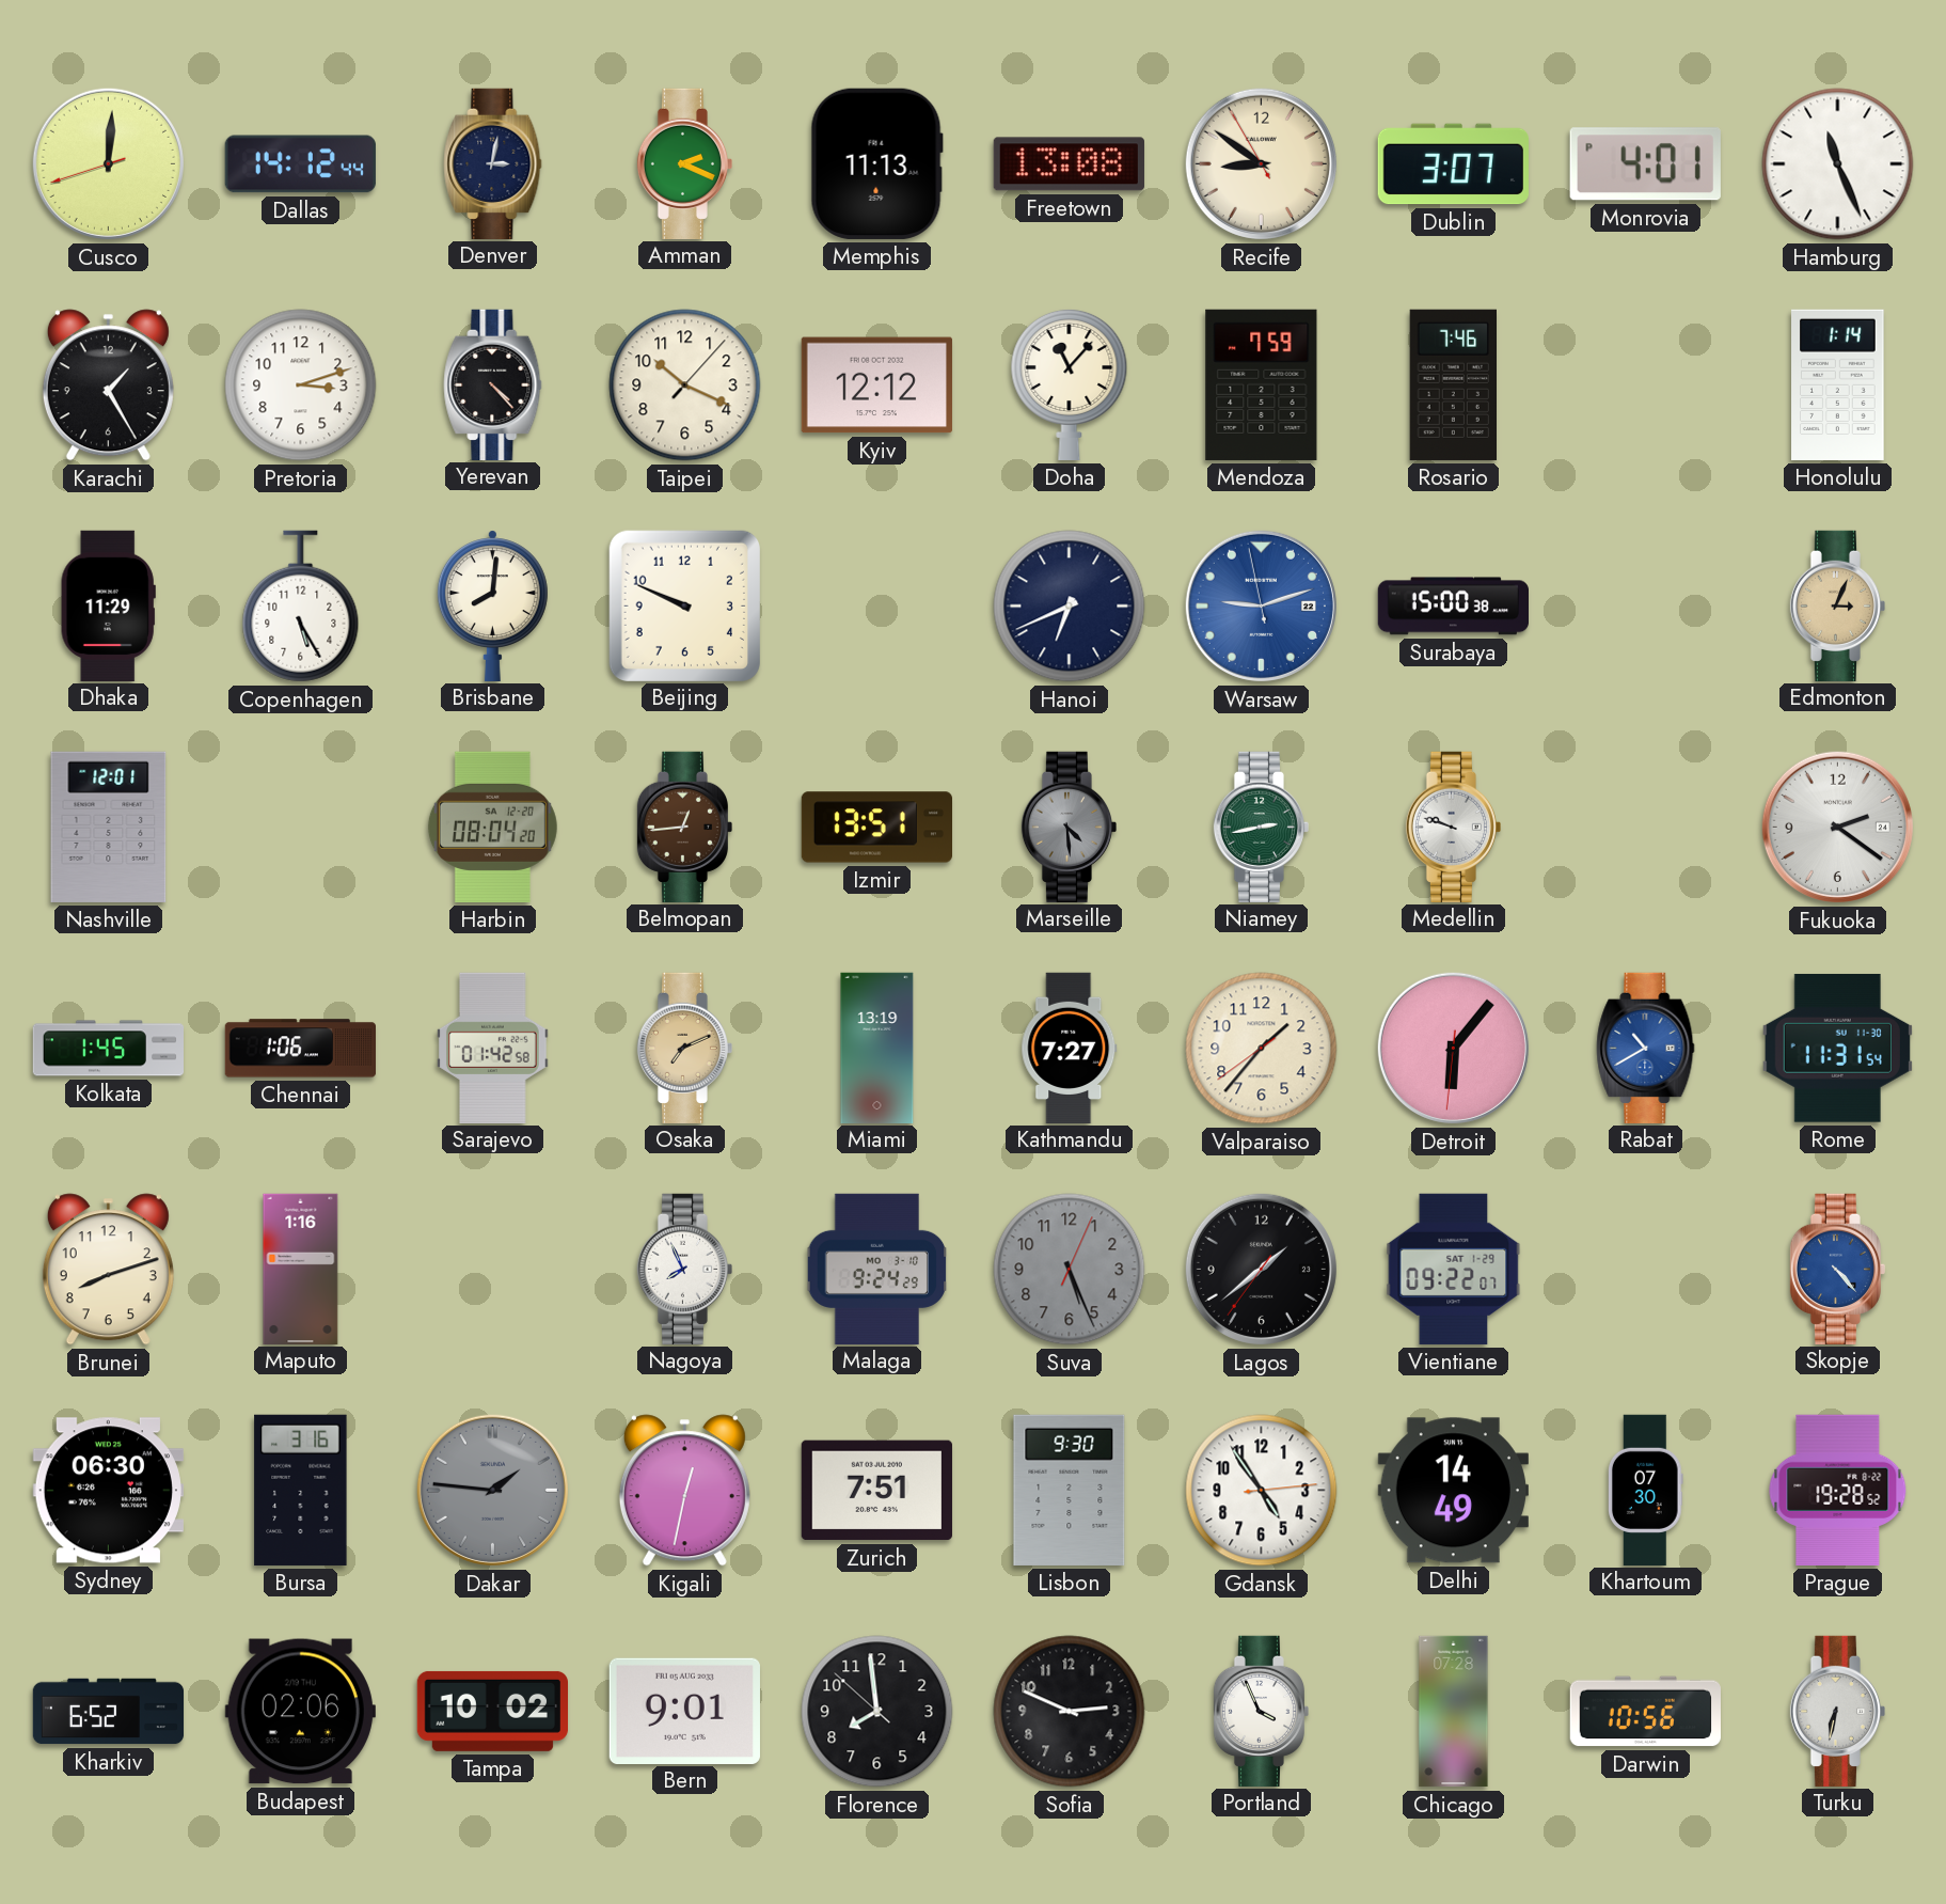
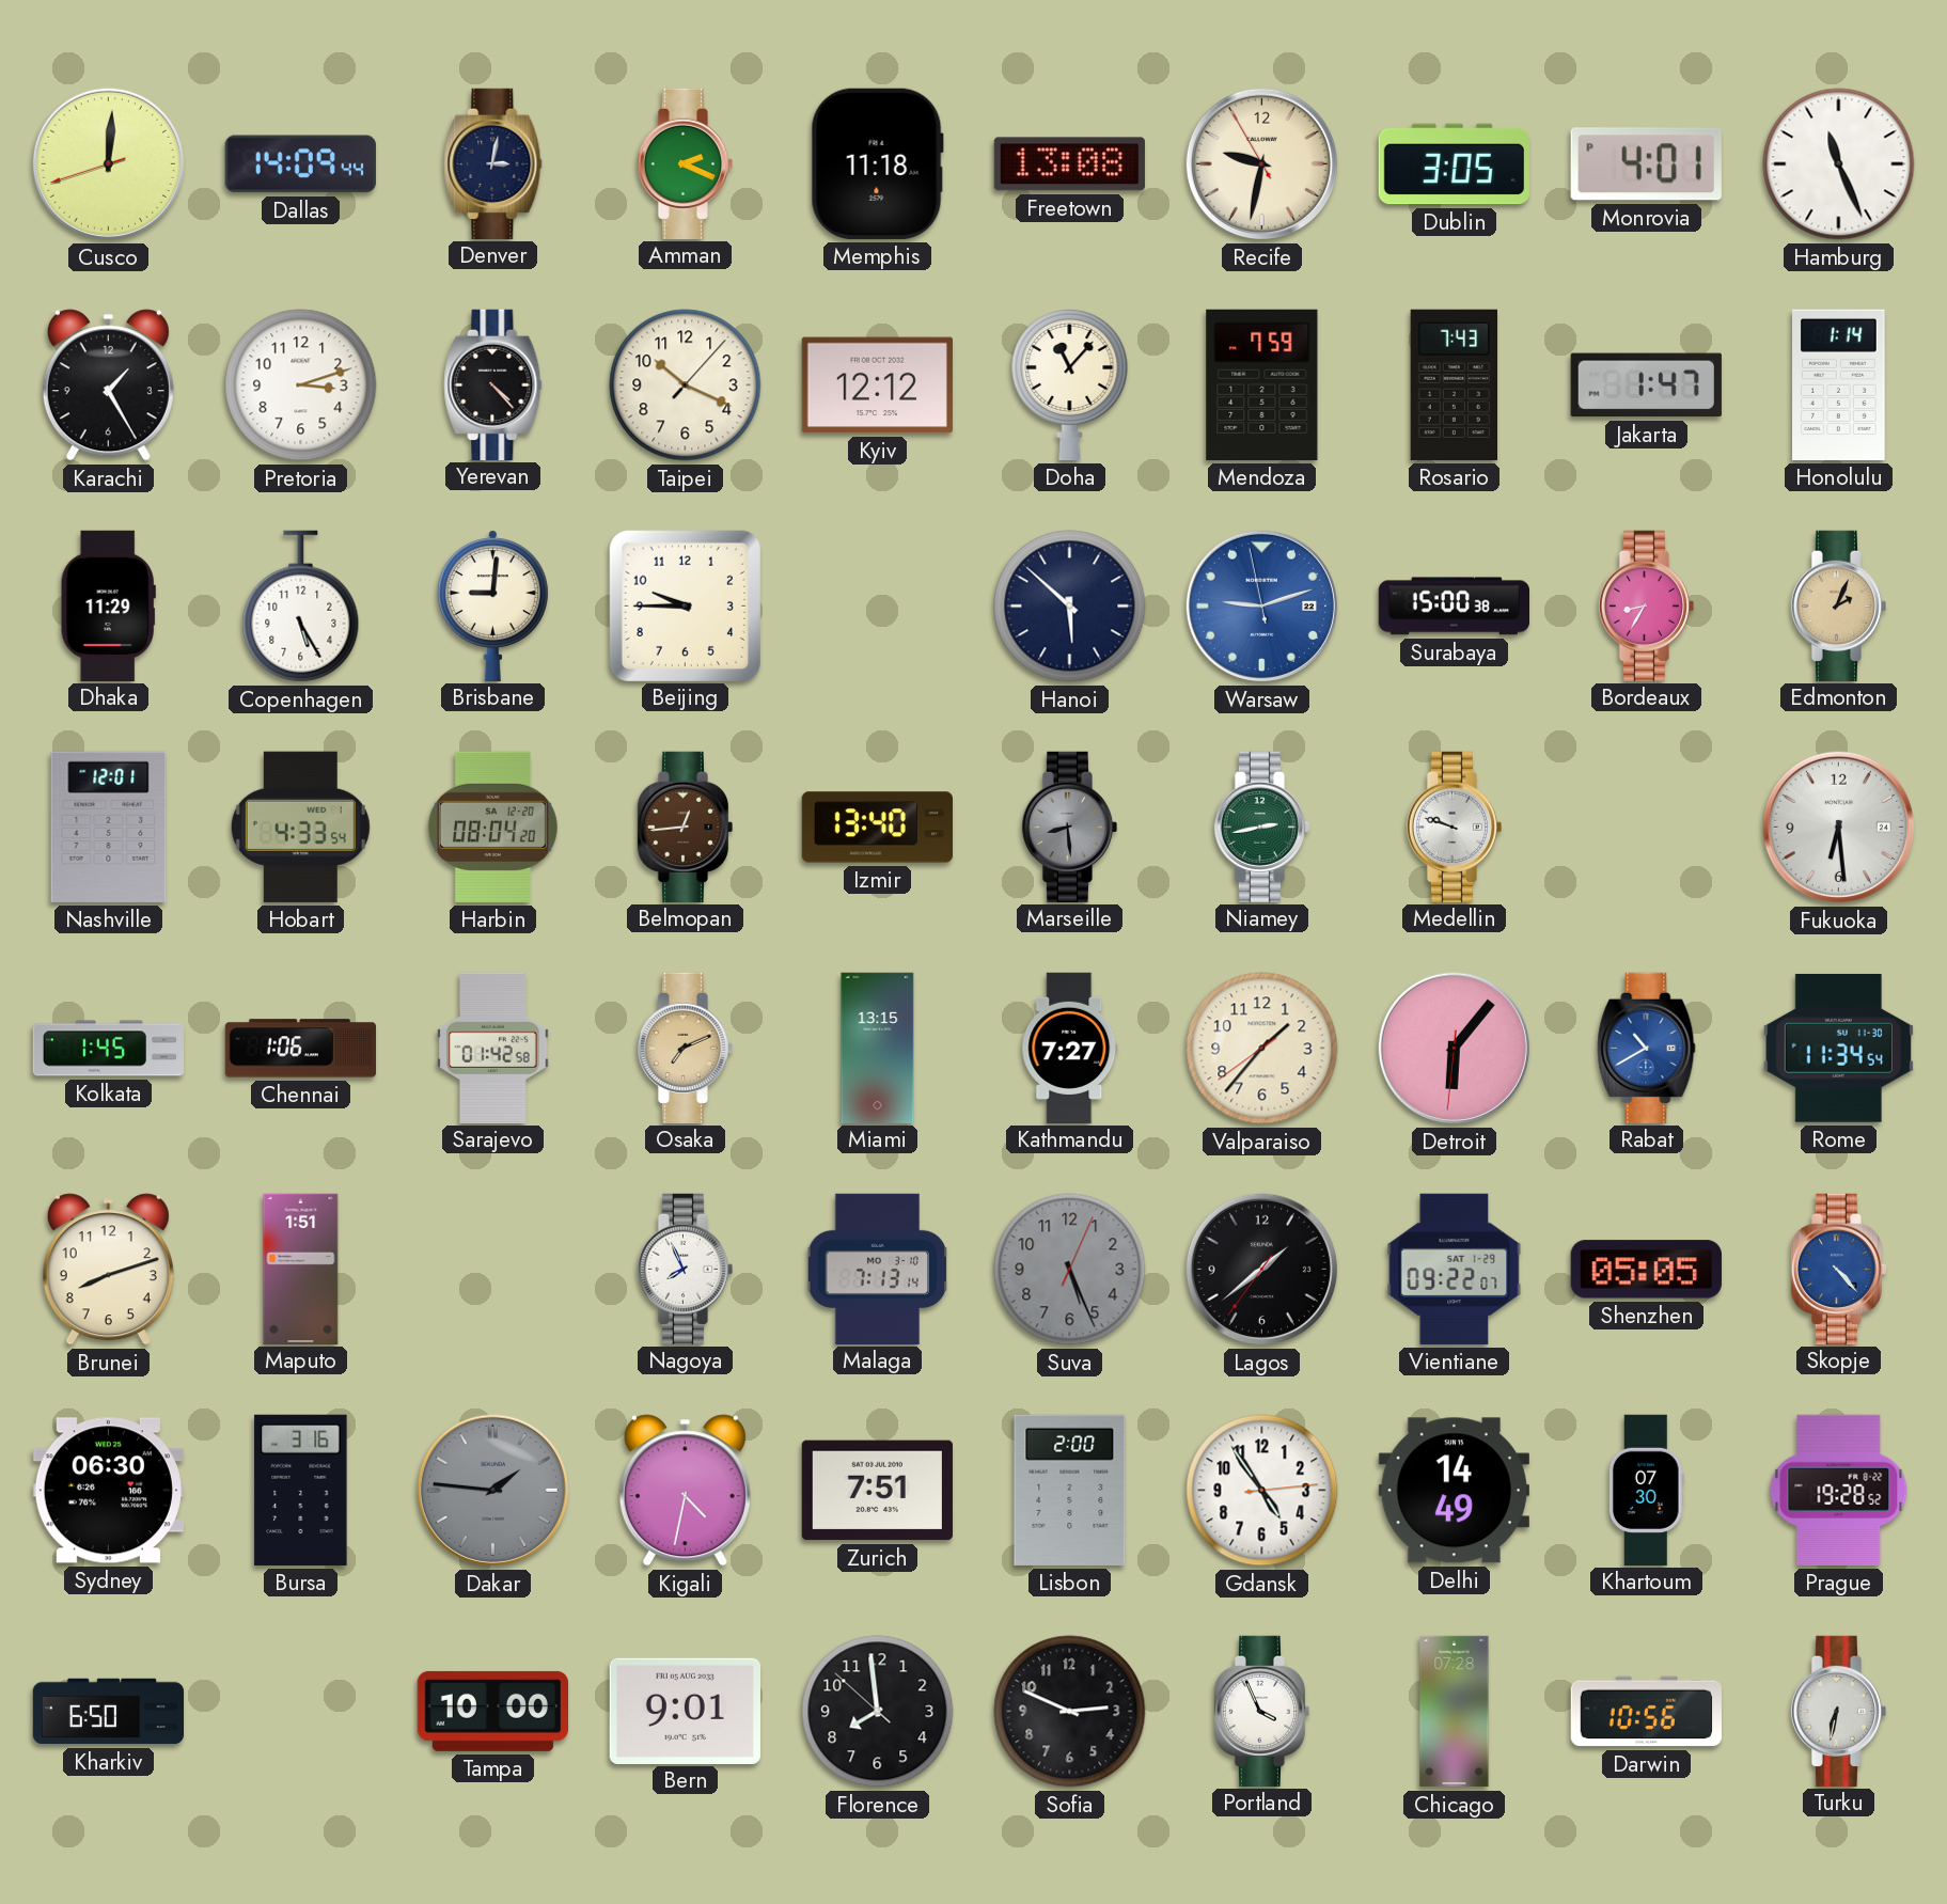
Dallas: 14:12 -> 14:09 (300, 164)
Memphis: 11:13 -> 11:18 (877, 163)
Recife: 8:50 -> 9:31 (1261, 163)
Dublin: 3:07 -> 3:05 (1454, 164)
Rosario: 7:46 -> 7:43 (1454, 384)
Jakarta: none -> 1:47 (1646, 385)
Brisbane: 8:01 -> 9:01 (492, 605)
Beijing: 9:49 -> 9:45 (685, 605)
Hanoi: 6:41 -> 5:52 (1070, 607)
Bordeaux: none -> 8:35 (1647, 605)
Edmonton: 3:04 -> 2:04 (1839, 605)
Hobart: none -> 4:33 (300, 827)
Izmir: 13:51 -> 13:40 (877, 828)
Marseille: 4:29 -> 8:29 (1070, 827)
Fukuoka: 2:21 -> 6:29 (1838, 827)
Miami: 13:19 -> 13:15 (878, 1048)
Rome: 11:31 -> 11:34 (1838, 1048)
Maputo: 1:16 -> 1:51 (301, 1269)
Malaga: 9:24 -> 7:13 (878, 1269)
Shenzhen: none -> 05:05 (1646, 1270)
Kigali: 12:32 -> 4:32 (685, 1491)
Lisbon: 9:30 -> 2:00 (1070, 1490)
Kharkiv: 6:52 -> 6:50 (109, 1712)
Budapest: 02:06 -> none (300, 1712)
Tampa: 10:02 -> 10:00 (492, 1711)
